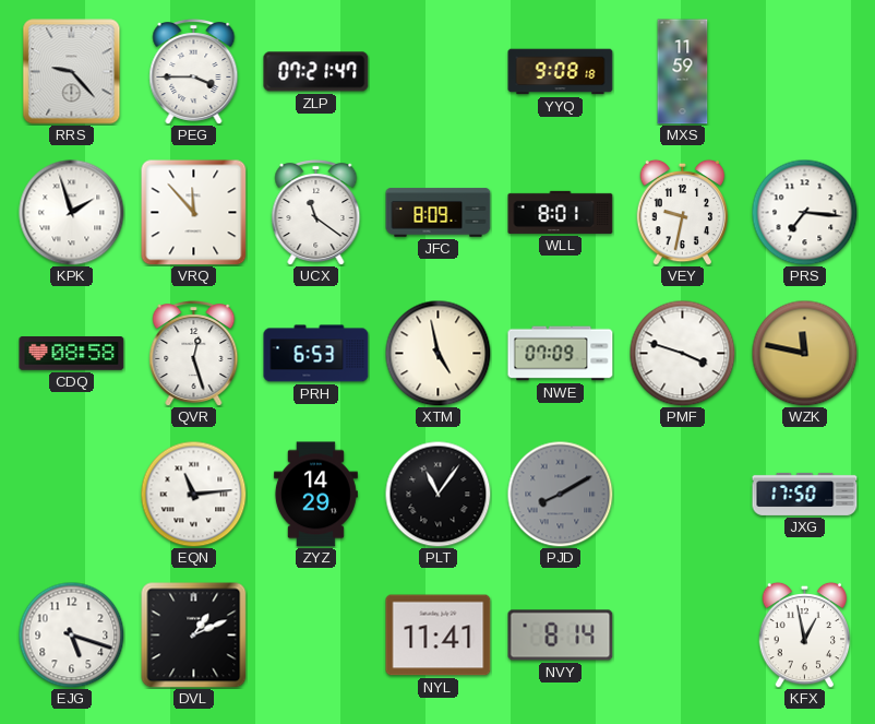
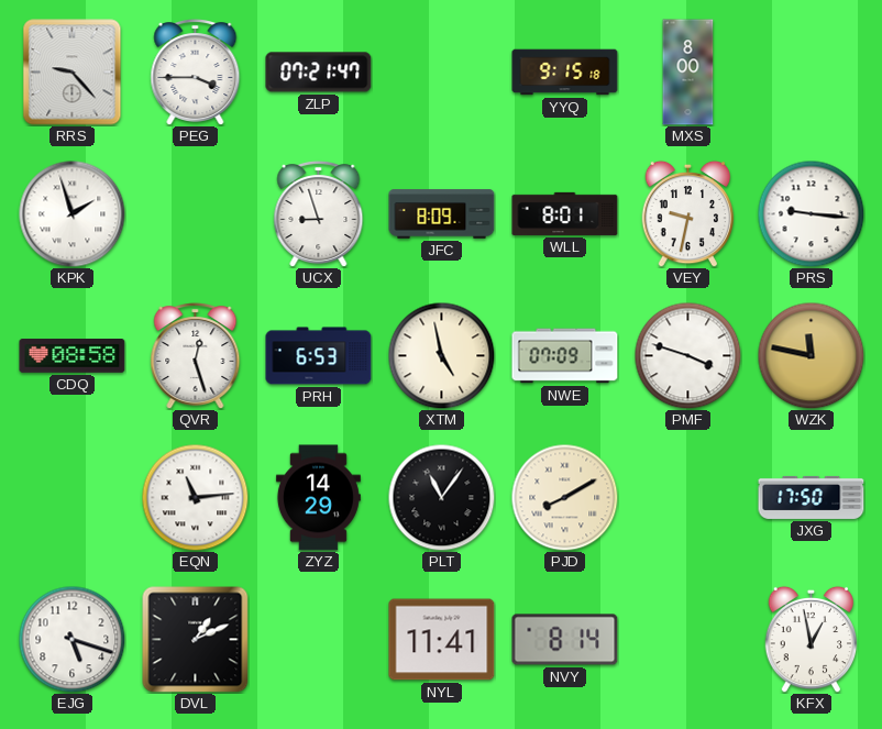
YYQ: 9:08 -> 9:15 (565, 73)
MXS: 11:59 -> 8:00 (688, 73)
VRQ: 11:53 -> none (194, 213)
UCX: 11:21 -> 8:57 (319, 214)
PRS: 7:16 -> 9:16 (811, 213)
PJD dial: grey -> cream (564, 497)
